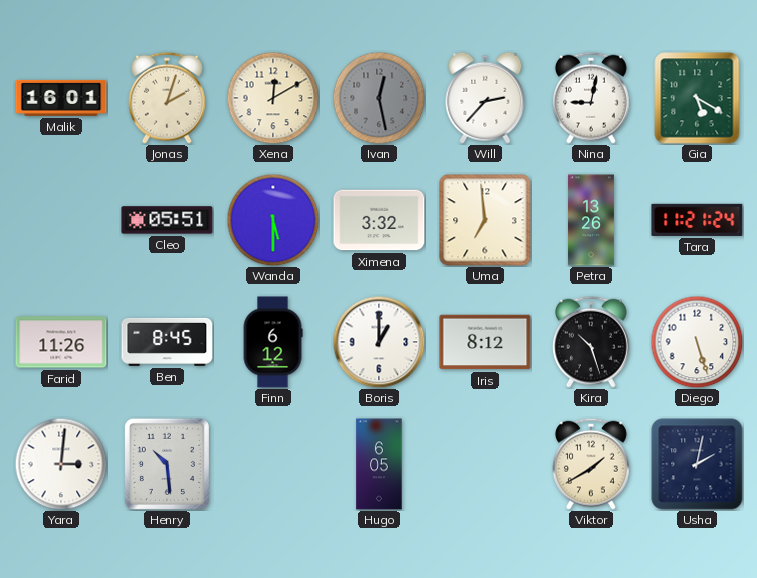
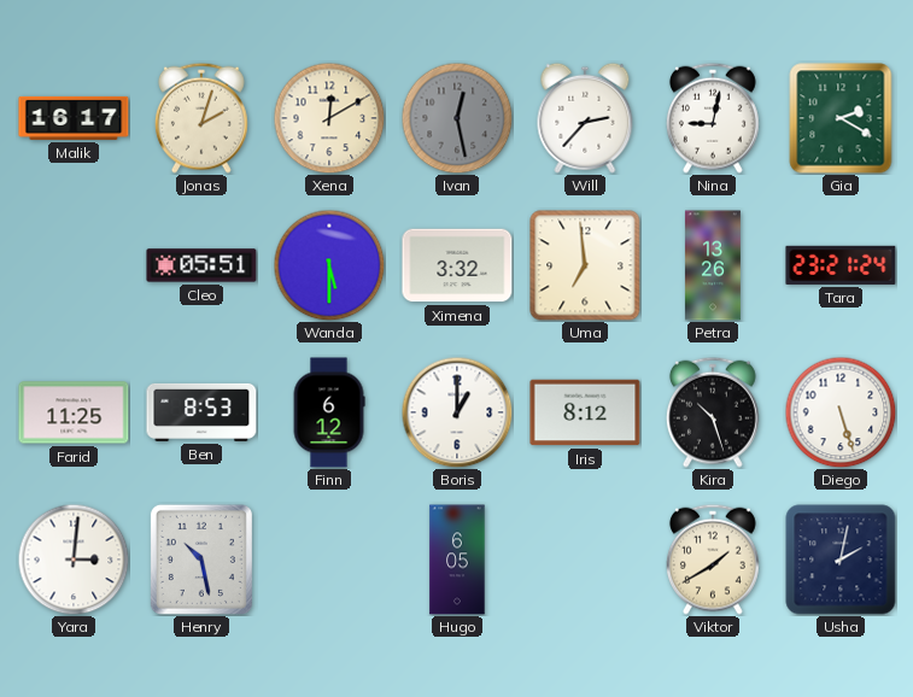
Malik: 16:01 -> 16:17 (74, 118)
Gia: 5:20 -> 2:20 (841, 118)
Tara: 11:21 -> 23:21 (841, 265)
Farid: 11:26 -> 11:25 (74, 412)
Ben: 8:45 -> 8:53 (201, 412)
Henry: 10:29 -> 10:28 (201, 560)
